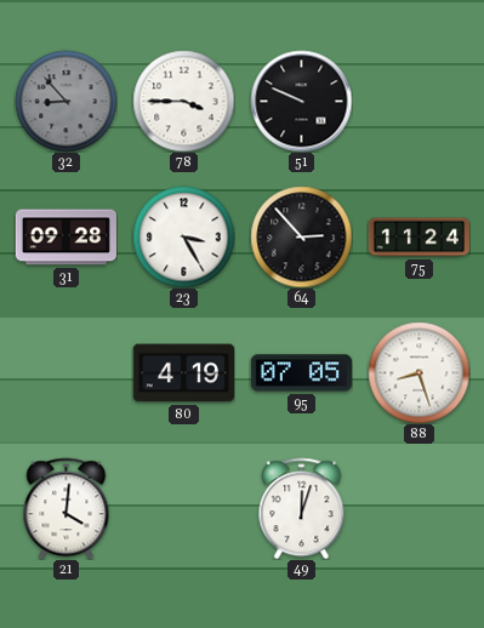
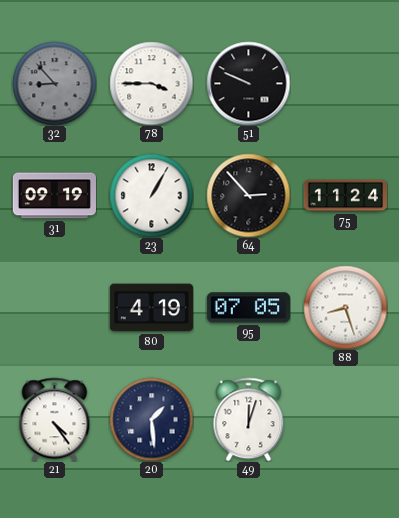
31: 09:28 -> 09:19 (54, 196)
23: 3:25 -> 1:05 (151, 195)
21: 4:01 -> 4:24 (55, 419)
20: none -> 1:29 (151, 419)
